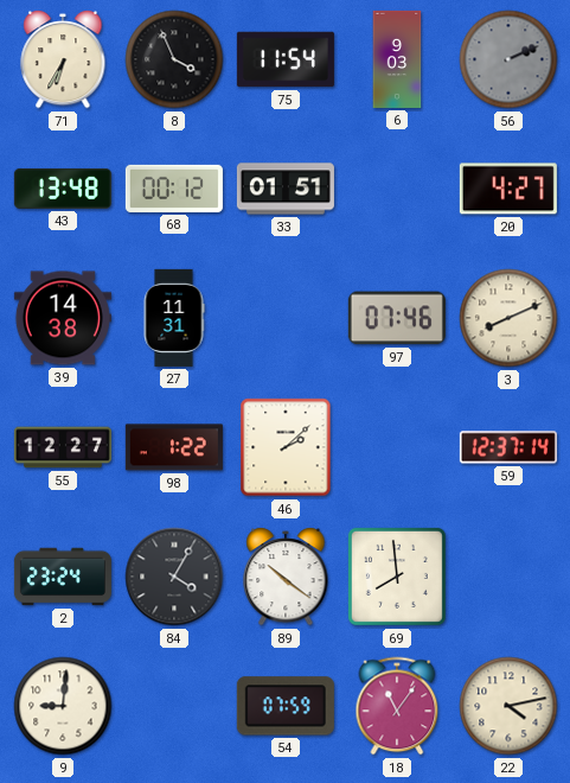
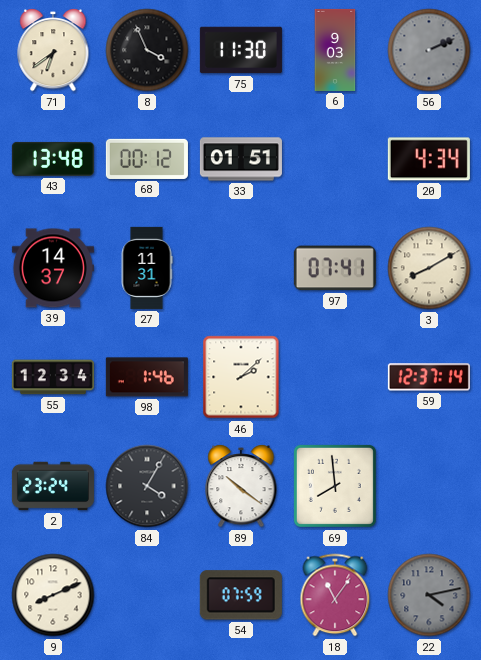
71: 6:35 -> 6:39 (53, 50)
75: 11:54 -> 11:30 (241, 50)
20: 4:27 -> 4:34 (429, 159)
39: 14:38 -> 14:37 (53, 268)
97: 07:46 -> 07:41 (335, 268)
3: 8:11 -> 8:10 (429, 268)
55: 12:27 -> 12:34 (53, 377)
98: 1:22 -> 1:46 (147, 377)
9: 9:01 -> 8:11 (53, 595)
22 dial: cream -> grey (429, 595)
